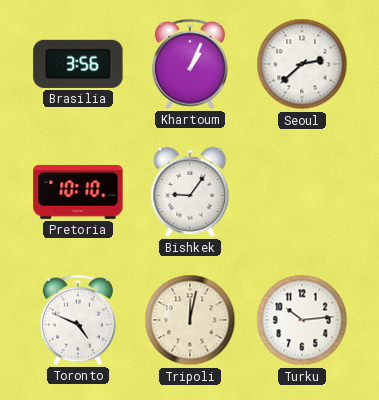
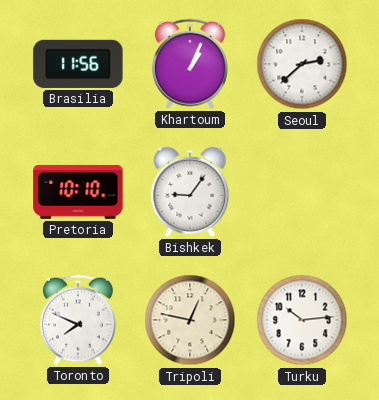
Brasilia: 3:56 -> 11:56 (78, 64)
Toronto: 4:49 -> 7:49 (78, 320)
Tripoli: 12:02 -> 12:47 (190, 320)
